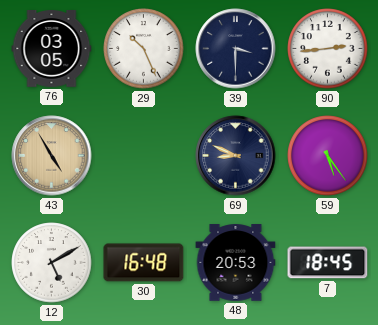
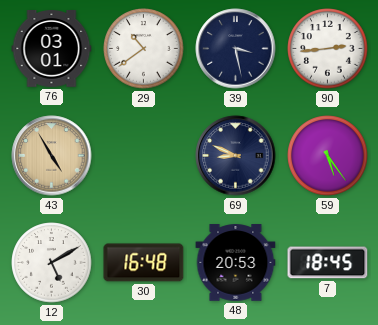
76: 03:05 -> 03:01 (52, 49)
29: 10:26 -> 10:39 (144, 49)
39: 3:30 -> 3:28 (236, 49)
